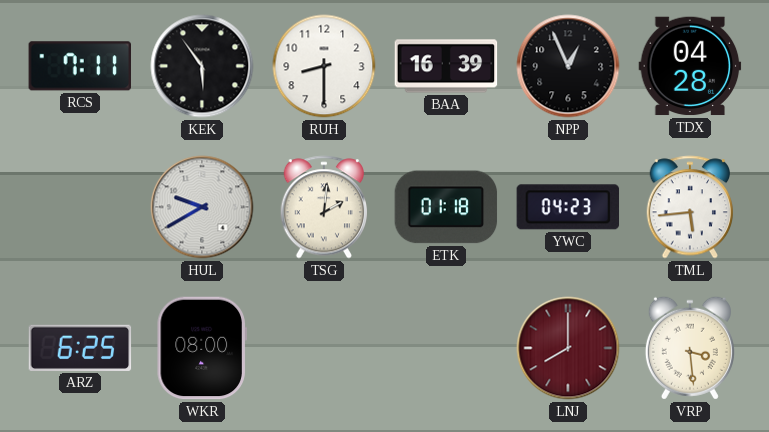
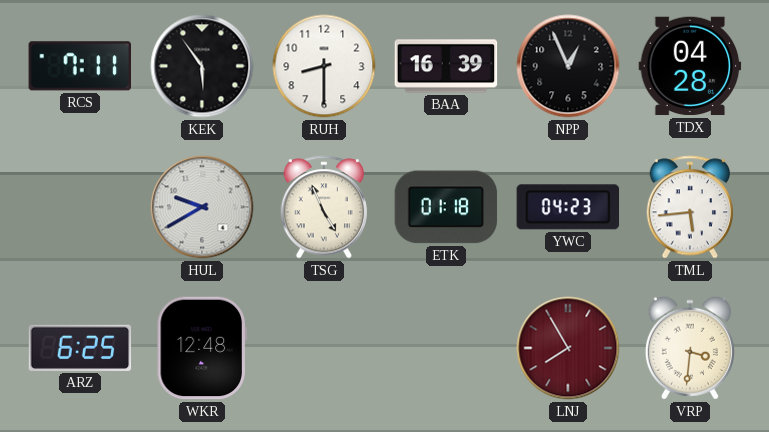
TSG: 2:01 -> 4:56 (323, 207)
WKR: 08:00 -> 12:48 (202, 348)
LNJ: 8:00 -> 7:55 (568, 348)
VRP: 3:29 -> 3:31 (690, 348)
